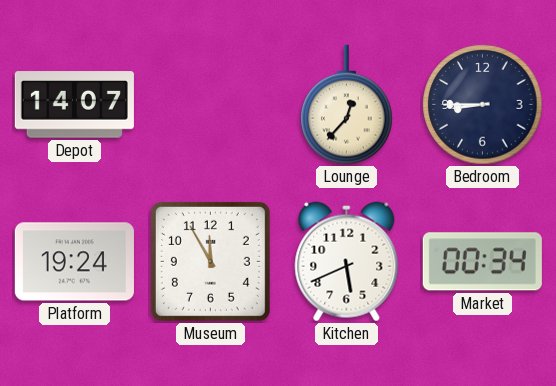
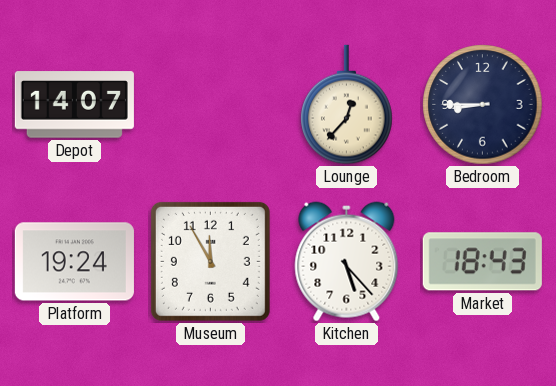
Kitchen: 5:41 -> 5:23 (347, 262)
Market: 00:34 -> 18:43 (482, 262)
